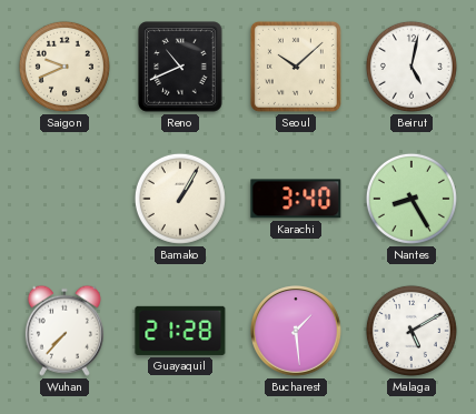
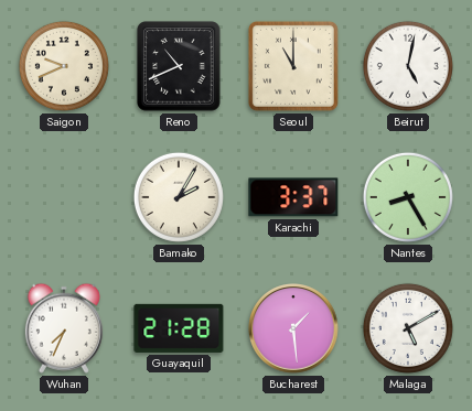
Seoul: 10:08 -> 11:00 (293, 66)
Bamako: 1:05 -> 2:05 (179, 197)
Karachi: 3:40 -> 3:37 (293, 197)
Wuhan: 7:37 -> 7:34 (64, 328)
